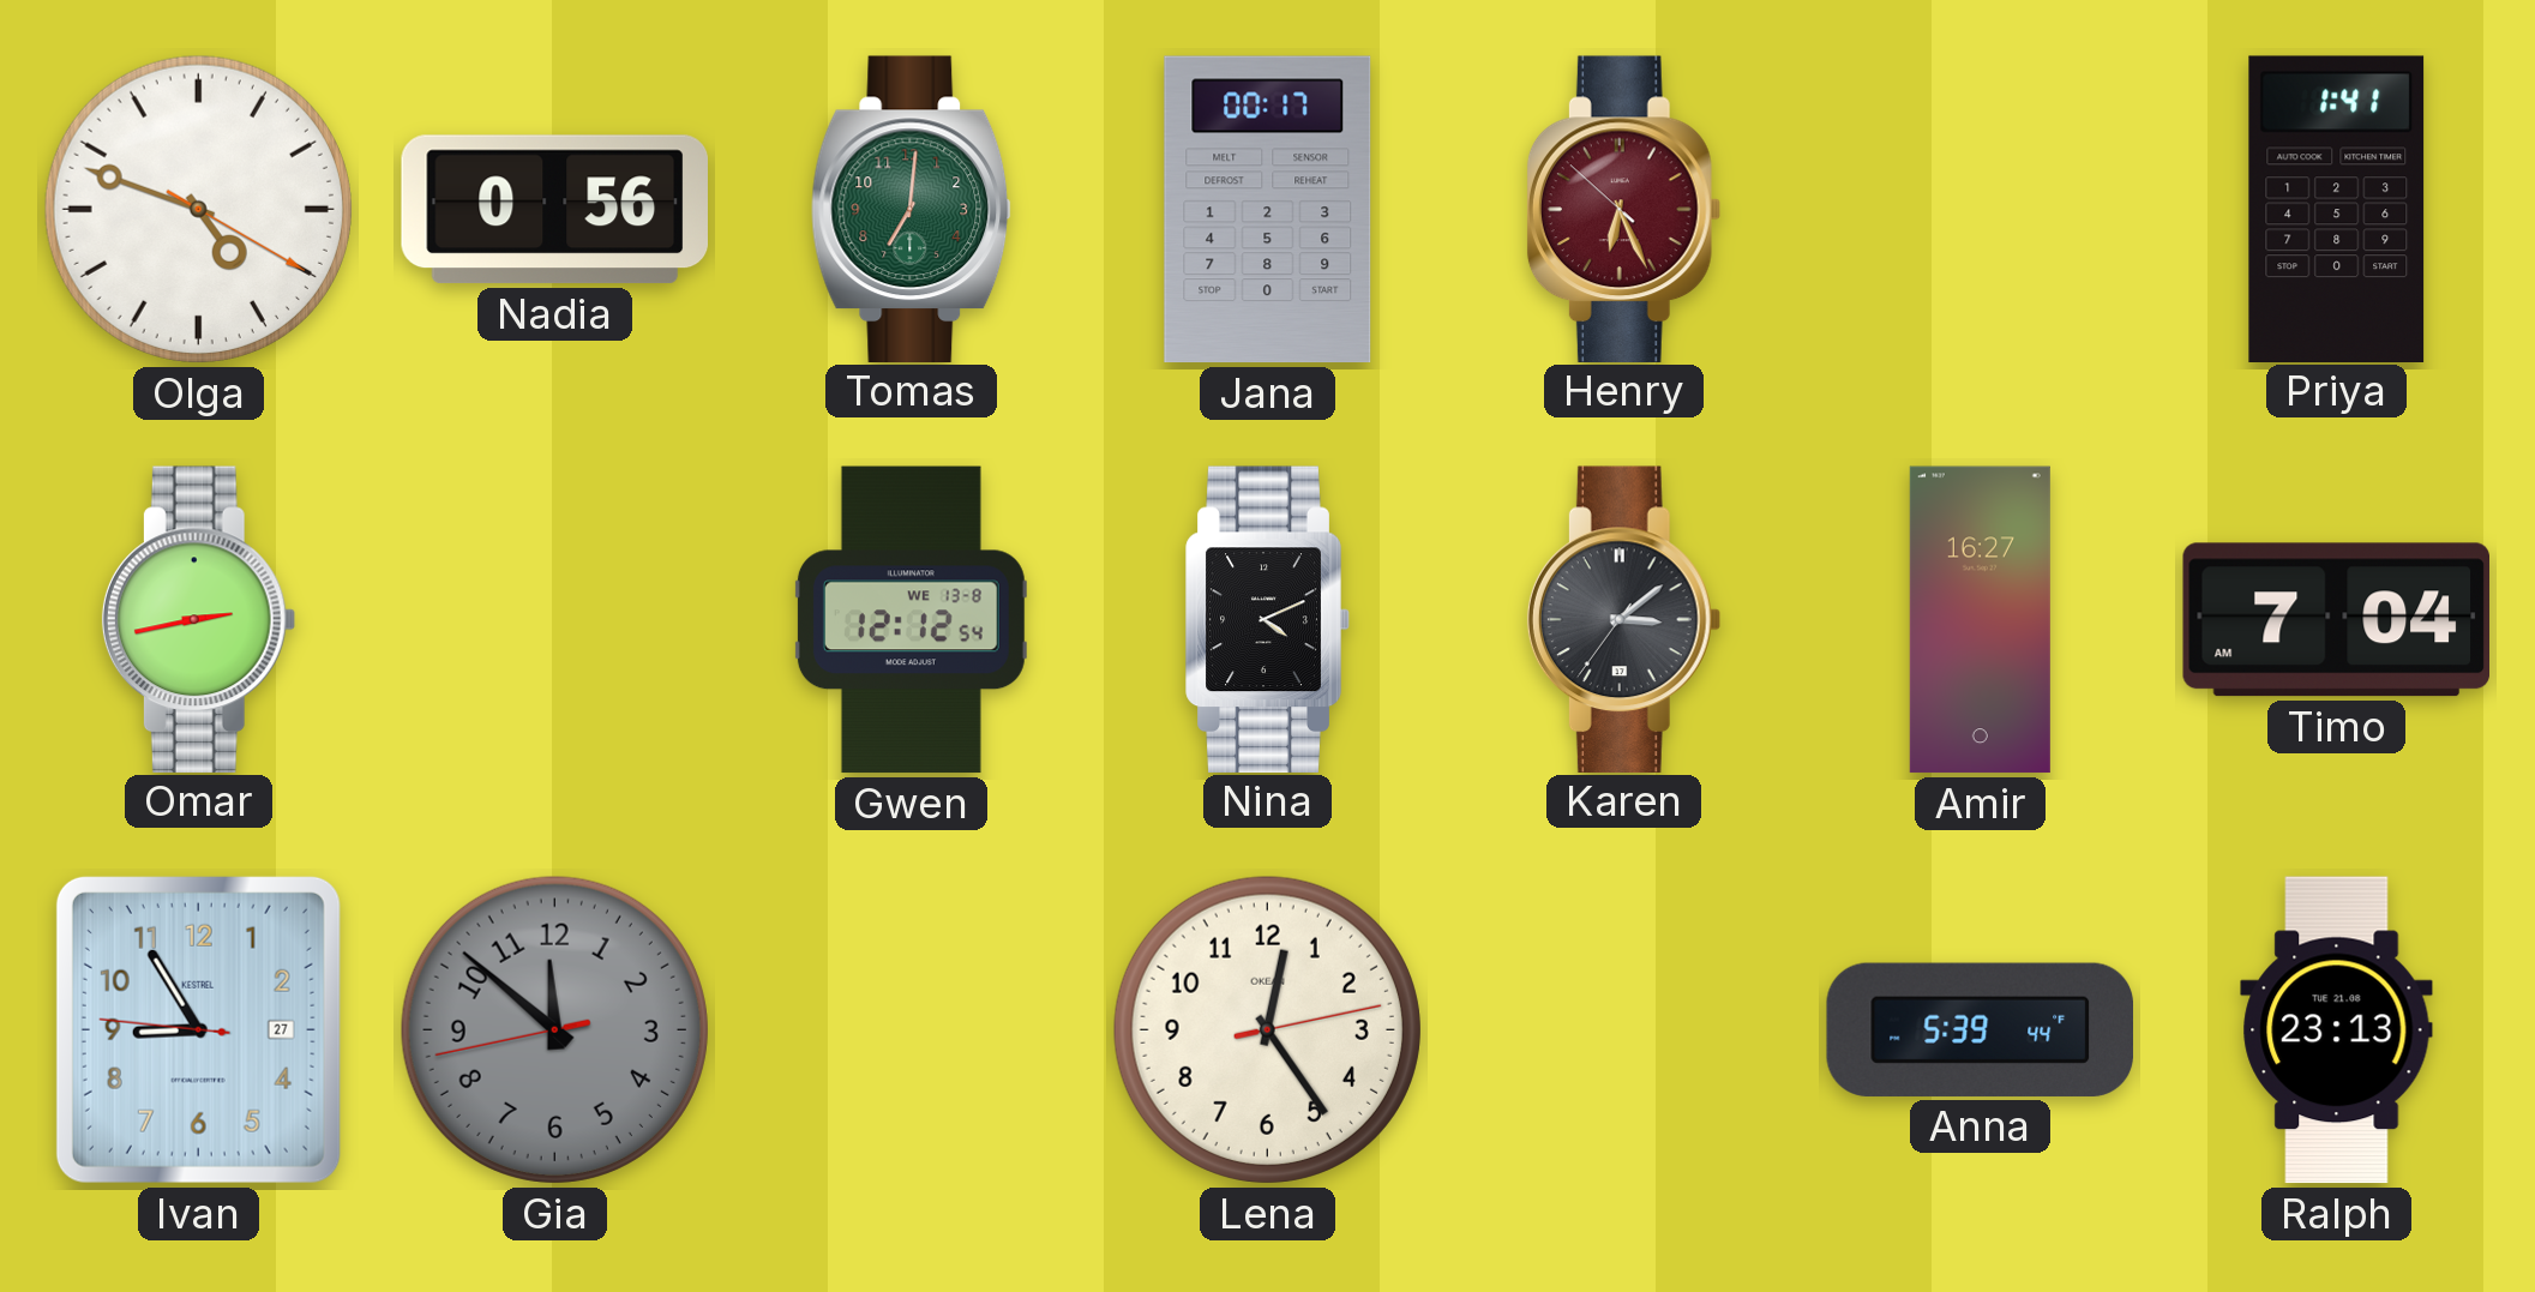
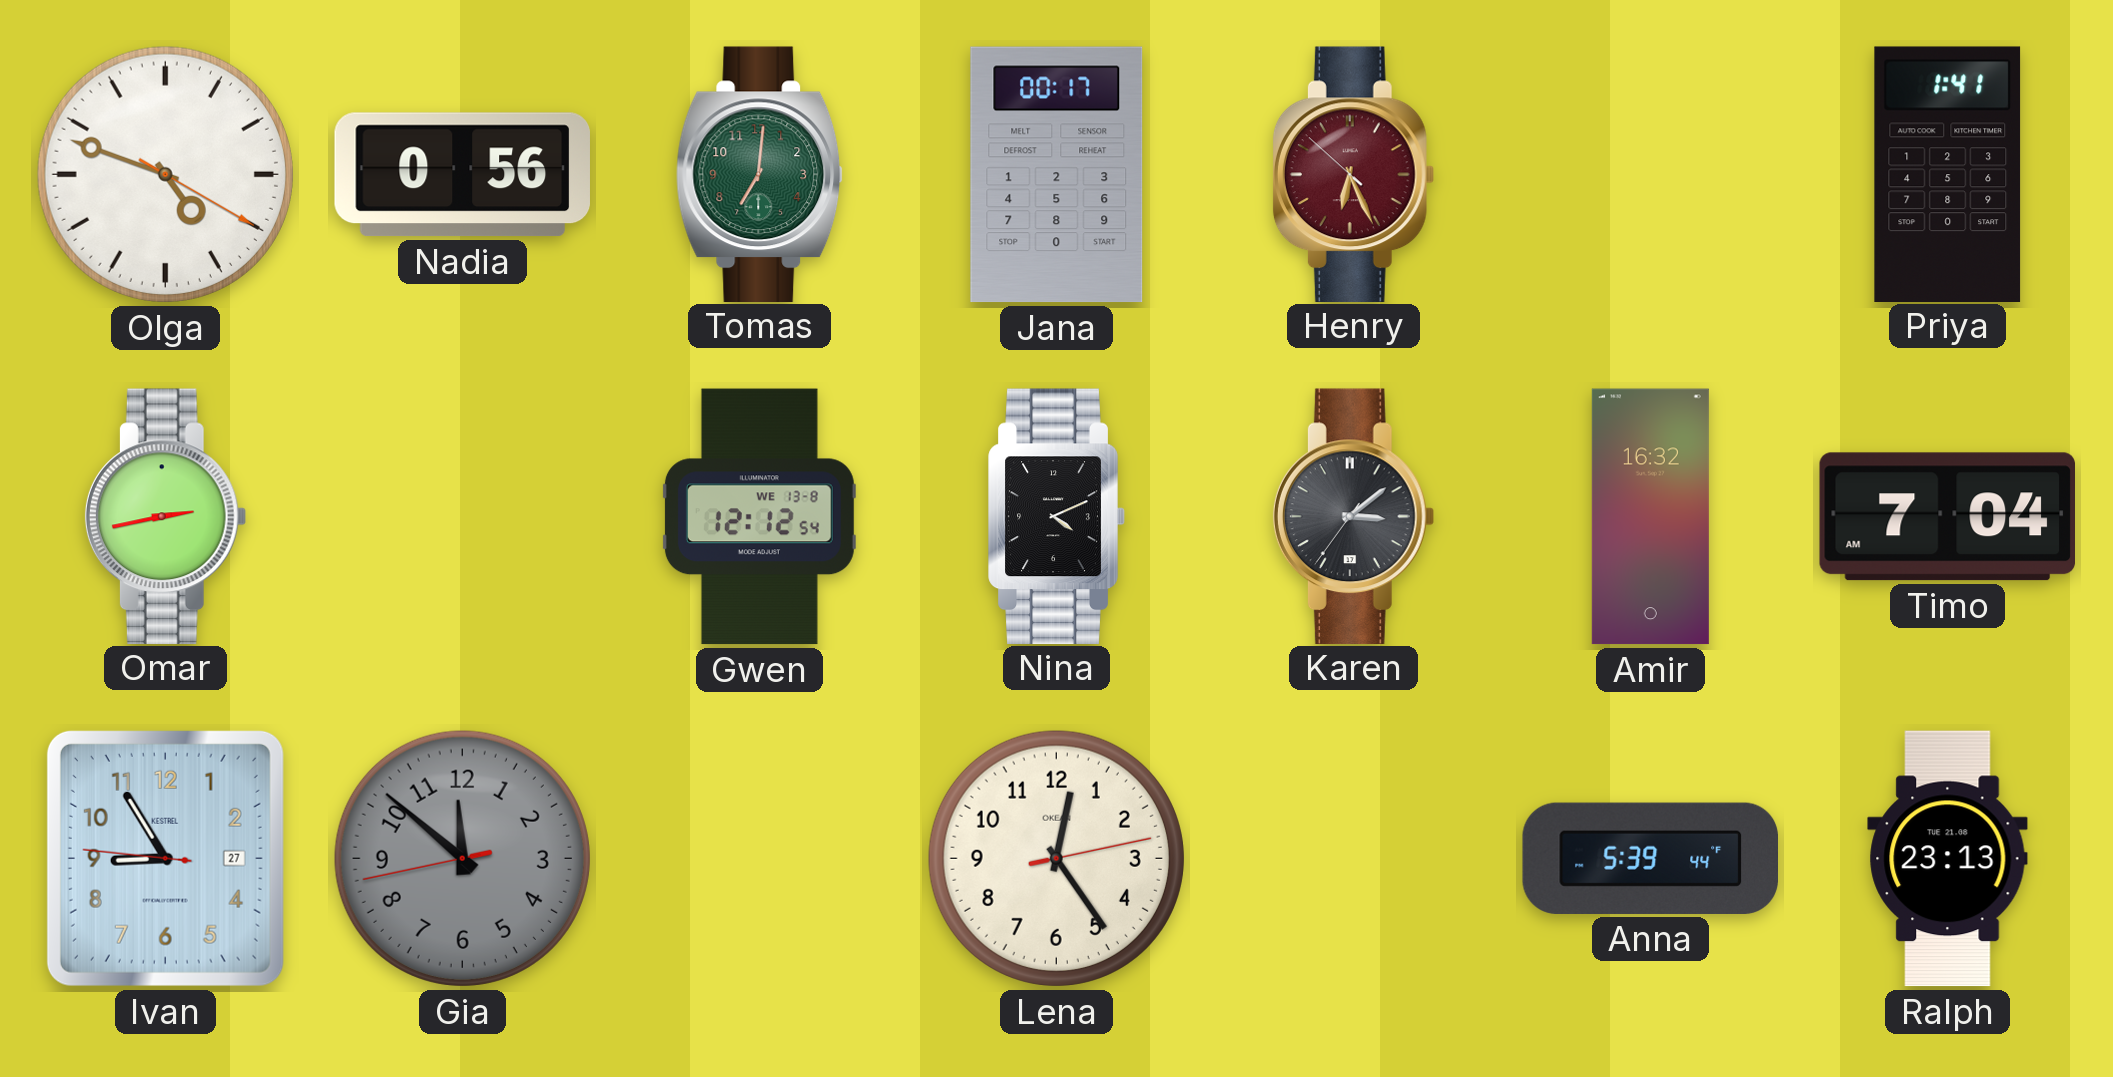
Amir: 16:27 -> 16:32 (1650, 517)
